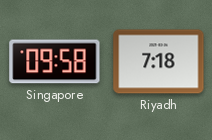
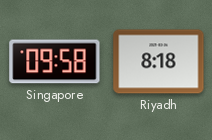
Riyadh: 7:18 -> 8:18 (159, 62)
